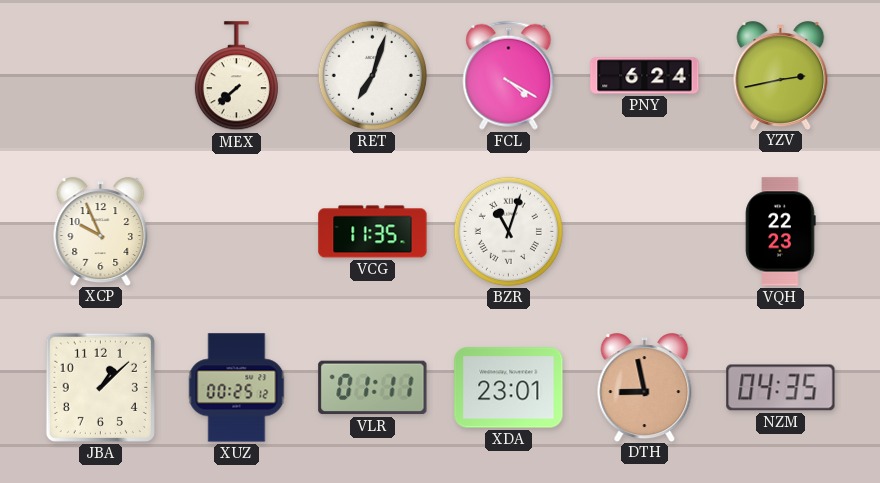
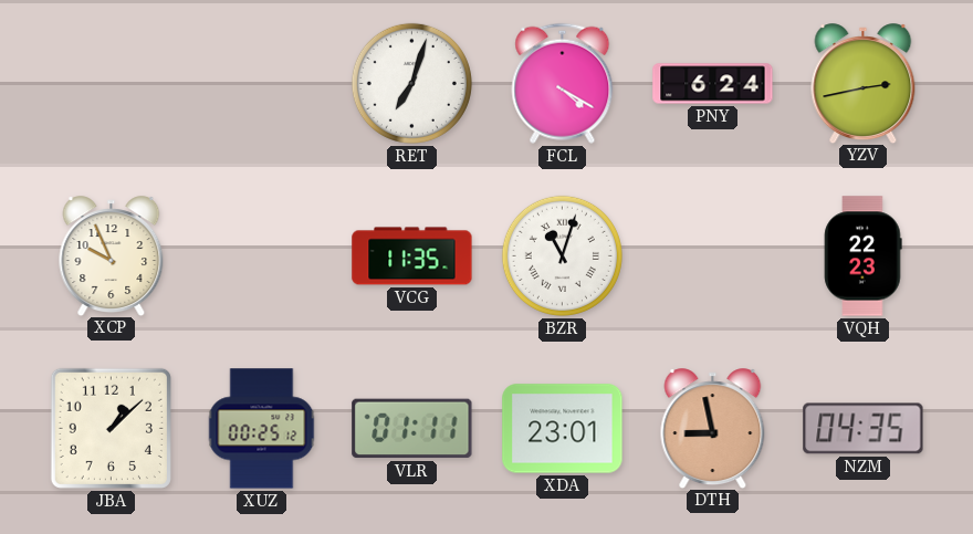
MEX: 7:38 -> none (236, 76)
